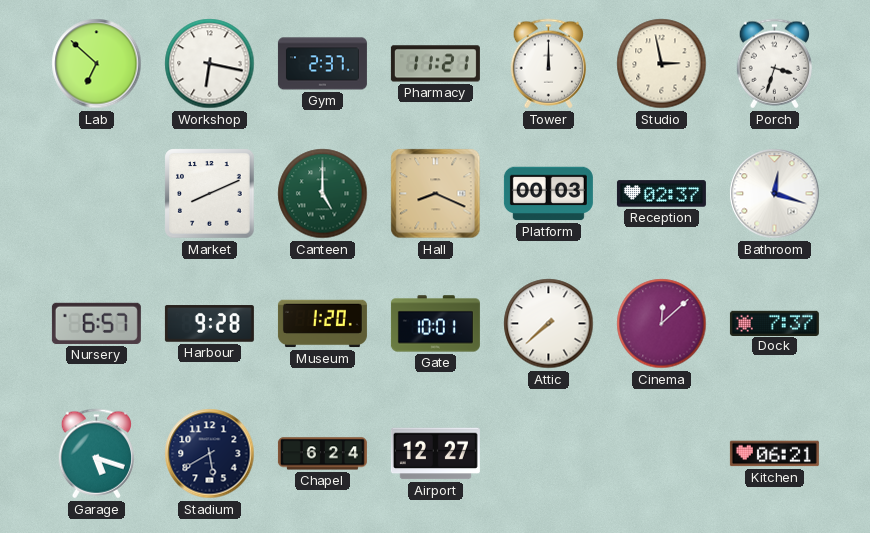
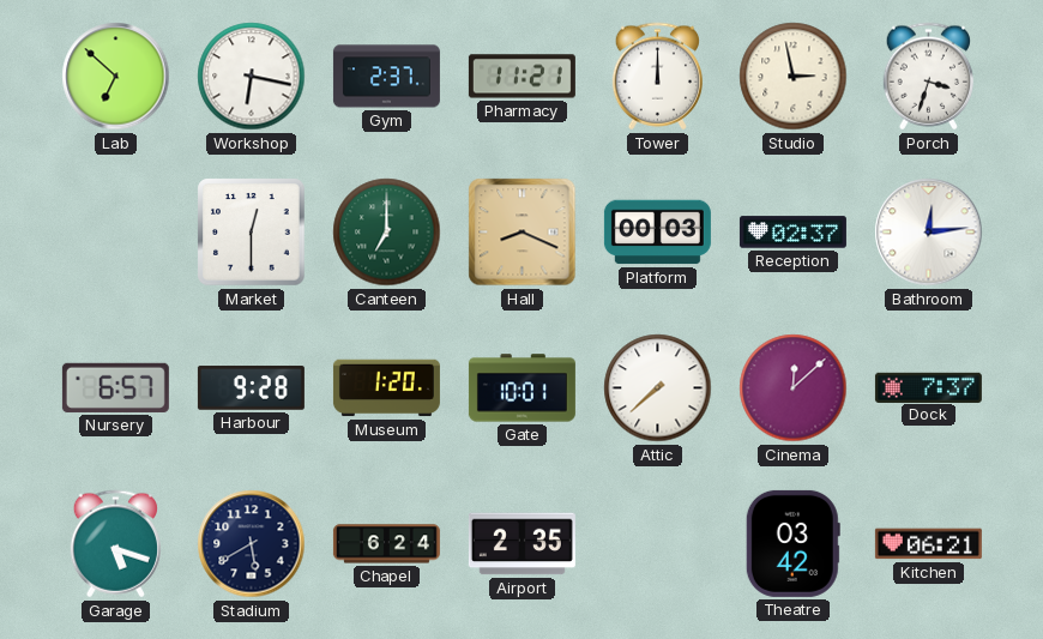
Market: 8:11 -> 12:30 (252, 233)
Canteen: 5:00 -> 7:00 (387, 233)
Bathroom: 12:18 -> 12:14 (929, 233)
Airport: 12:27 -> 2:35 (521, 544)
Theatre: none -> 03:42 (792, 543)
